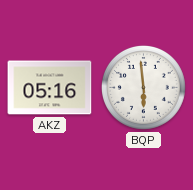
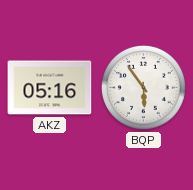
BQP: 5:59 -> 5:54 (143, 87)
